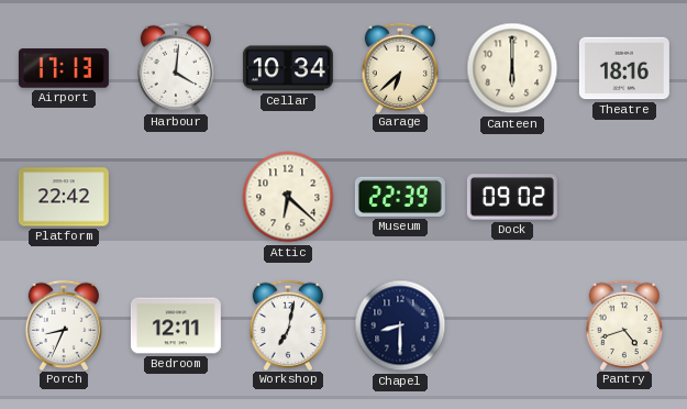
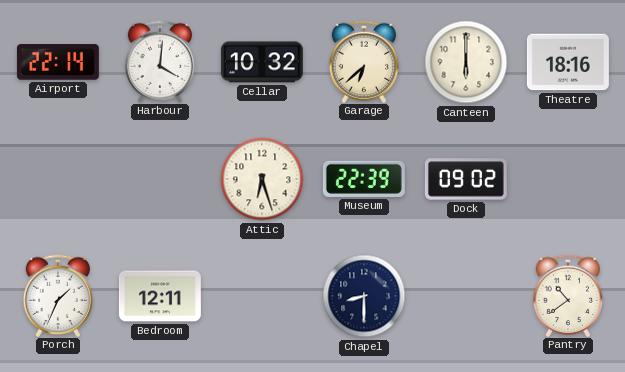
Airport: 17:13 -> 22:14 (58, 62)
Cellar: 10:34 -> 10:32 (262, 62)
Platform: 22:42 -> none (64, 197)
Attic: 6:22 -> 6:27 (262, 179)
Porch: 8:34 -> 1:34 (57, 295)
Workshop: 7:02 -> none (287, 324)
Pantry: 4:42 -> 10:39 (567, 295)
